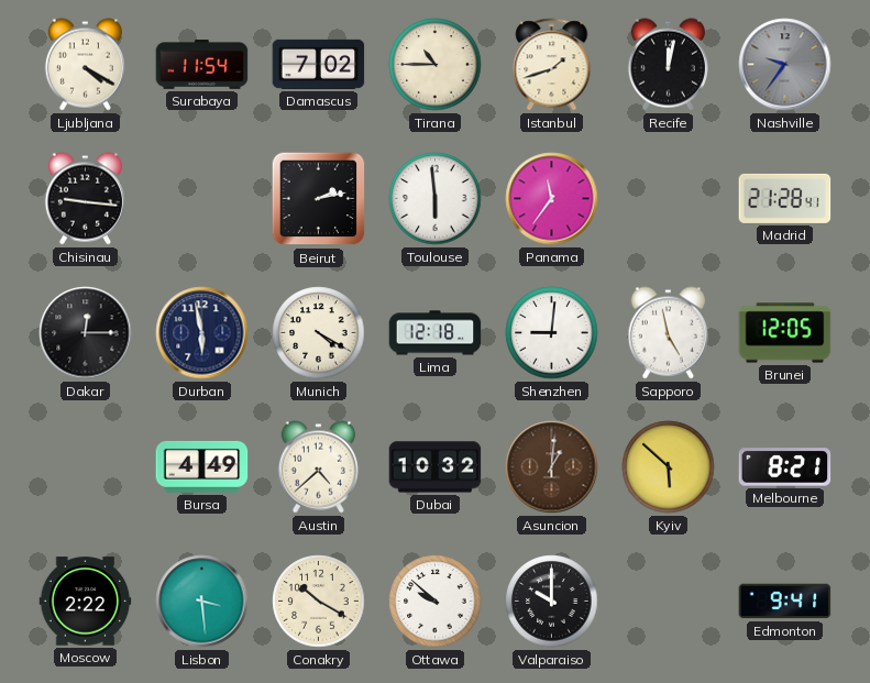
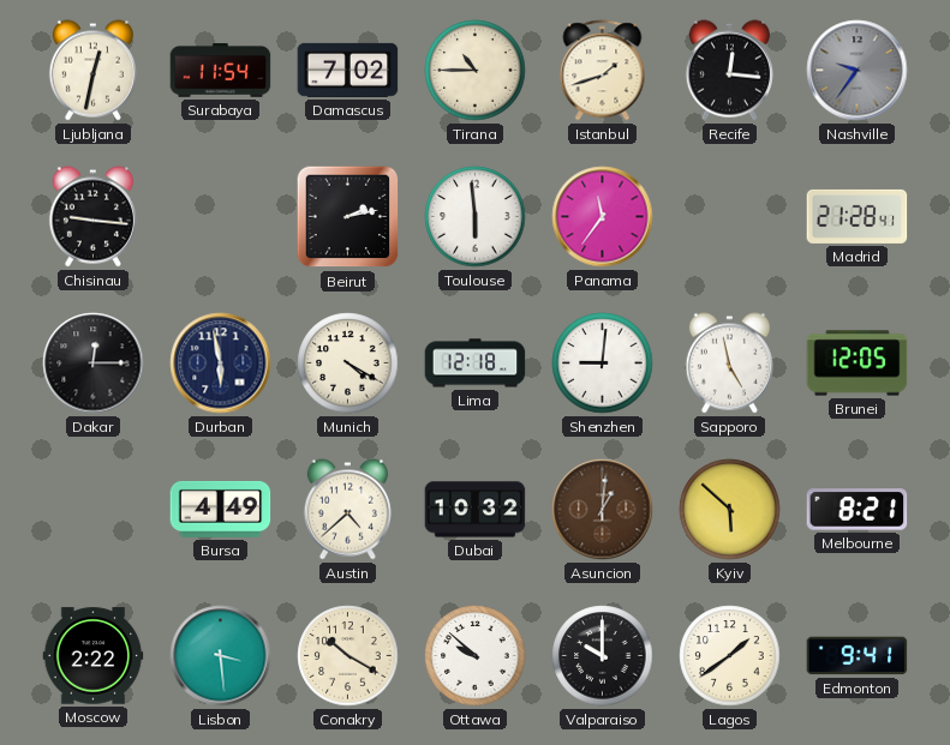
Ljubljana: 4:20 -> 12:32 (92, 71)
Recife: 12:02 -> 12:16 (729, 71)
Lagos: none -> 1:39 (730, 656)
